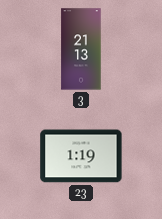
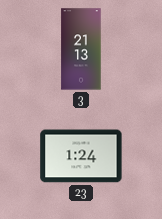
23: 1:19 -> 1:24 (81, 156)
